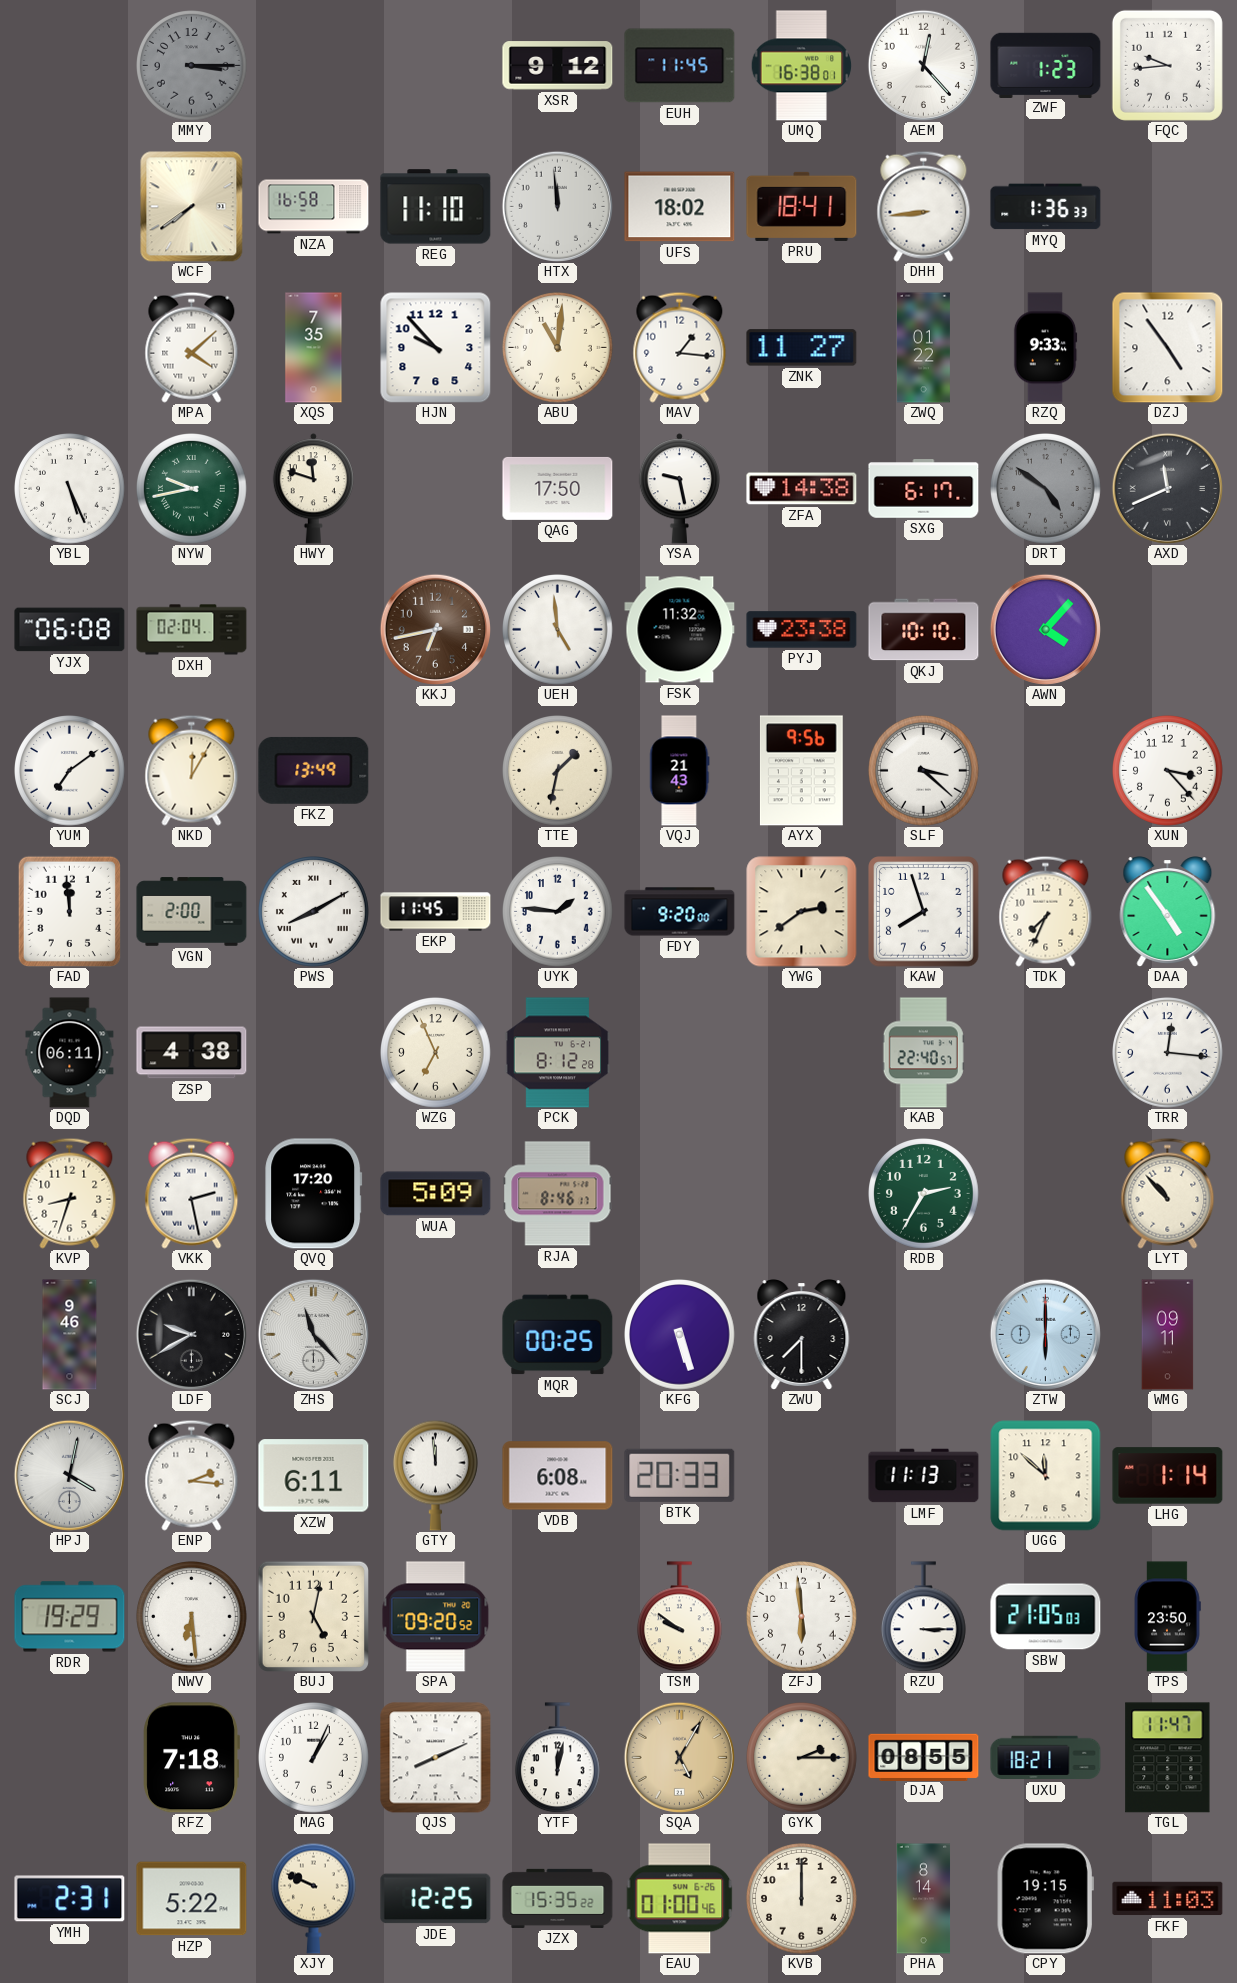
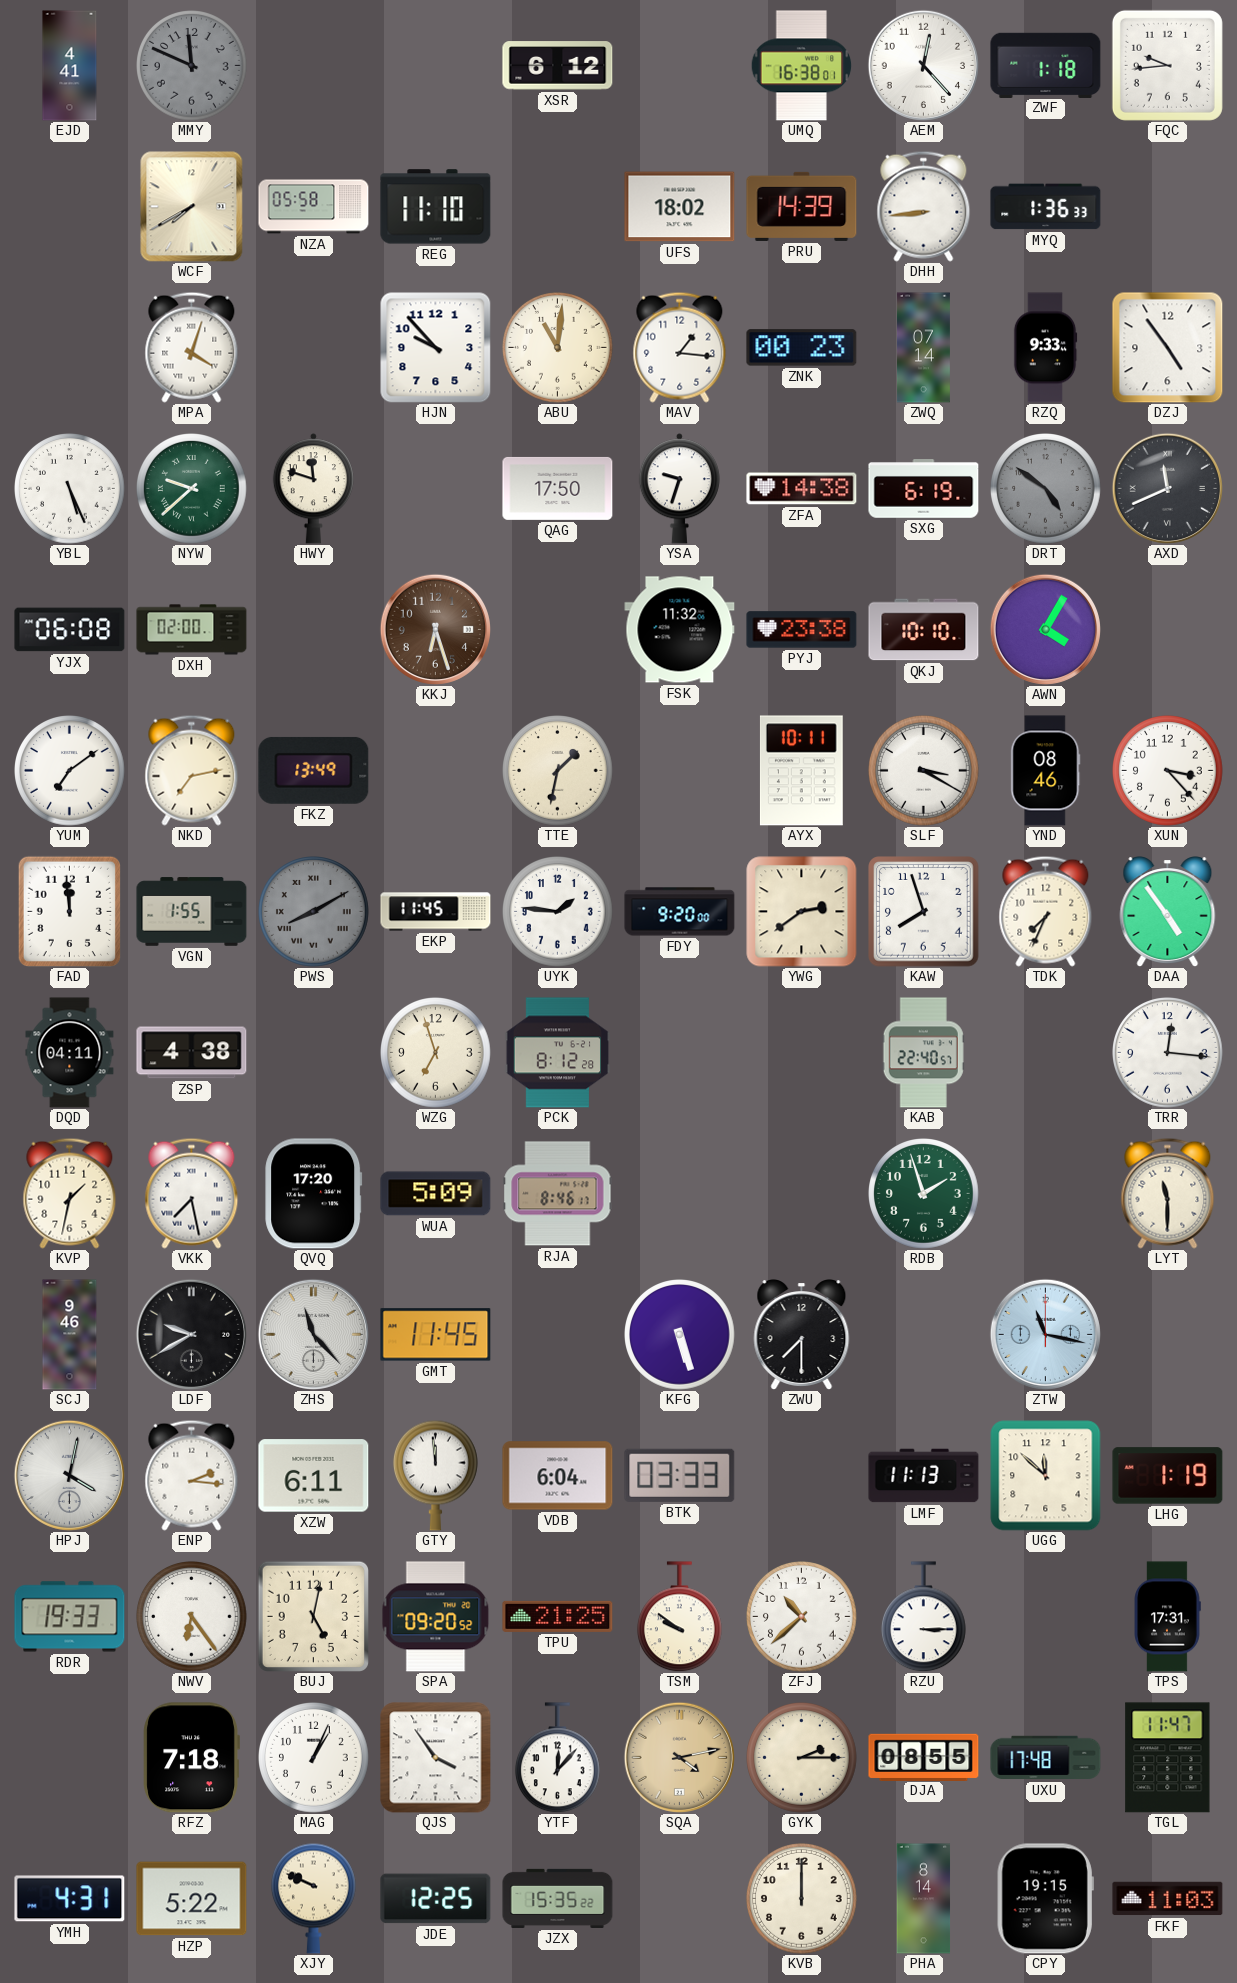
EJD: none -> 4:41 (70, 66)
MMY: 3:15 -> 11:49 (192, 66)
XSR: 9:12 -> 6:12 (558, 66)
EUH: 11:45 -> none (680, 66)
ZWF: 1:23 -> 1:18 (1046, 65)
WCF: 7:39 -> 7:40 (192, 207)
NZA: 16:58 -> 05:58 (314, 207)
HTX: 11:59 -> none (557, 206)
PRU: 18:41 -> 14:39 (802, 206)
MPA: 4:08 -> 4:03 (192, 347)
XQS: 7:35 -> none (314, 348)
ZNK: 11:27 -> 00:23 (802, 348)
ZWQ: 01:22 -> 07:14 (923, 348)
NYW: 9:43 -> 9:38 (192, 489)
YSA: 9:28 -> 9:33 (679, 489)
SXG: 6:17 -> 6:19 (924, 489)
DXH: 02:04 -> 02:00 (192, 630)
KKJ: 6:43 -> 6:27 (435, 629)
UEH: 4:59 -> none (558, 630)
AWN: 4:07 -> 4:05 (1045, 629)
NKD: 12:05 -> 7:13 (192, 770)
VQJ: 21:43 -> none (680, 771)
AYX: 9:56 -> 10:11 (801, 771)
SLF: 3:22 -> 3:20 (924, 771)
YND: none -> 08:46 (1046, 771)
VGN: 2:00 -> 1:55 (192, 912)
PWS dial: white -> grey (314, 912)
DQD: 06:11 -> 04:11 (70, 1053)
WZG: 6:56 -> 6:57 (436, 1053)
KVP: 8:33 -> 1:32 (70, 1193)
VKK: 2:28 -> 7:28 (192, 1193)
RDB: 2:35 -> 1:57 (924, 1194)
LYT: 10:53 -> 11:30 (1168, 1193)
GMT: none -> 11:45 (436, 1335)
MQR: 00:25 -> none (558, 1335)
ZTW: 6:00 -> 11:17 (1045, 1334)
WMG: 09:11 -> none (1168, 1335)
VDB: 6:08 -> 6:04 (558, 1476)
BTK: 20:33 -> 03:33 (680, 1475)
LHG: 1:14 -> 1:19 (1168, 1476)
RDR: 19:29 -> 19:33 (70, 1617)
NWV: 6:29 -> 6:24 (192, 1617)
TPU: none -> 21:25 (558, 1616)
ZFJ: 5:59 -> 10:38 (802, 1617)
SBW: 21:05 -> none (1046, 1617)
TPS: 23:50 -> 17:31 (1167, 1617)
QJS: 8:11 -> 3:54 (436, 1758)
YTF: 12:02 -> 12:07 (557, 1758)
SQA: 5:05 -> 4:13 (679, 1757)
UXU: 18:21 -> 17:48 (1046, 1758)
YMH: 2:31 -> 4:31 (70, 1899)
EAU: 01:00 -> none (680, 1899)
